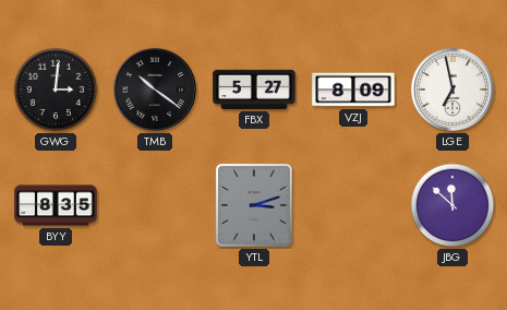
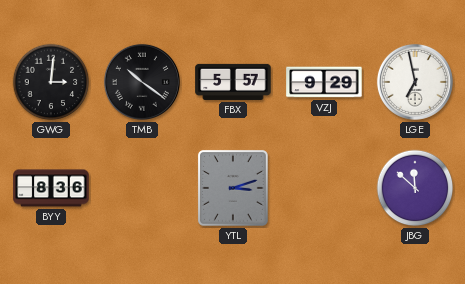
FBX: 5:27 -> 5:57 (233, 82)
VZJ: 8:09 -> 9:29 (324, 82)
BYY: 8:35 -> 8:36 (51, 188)
